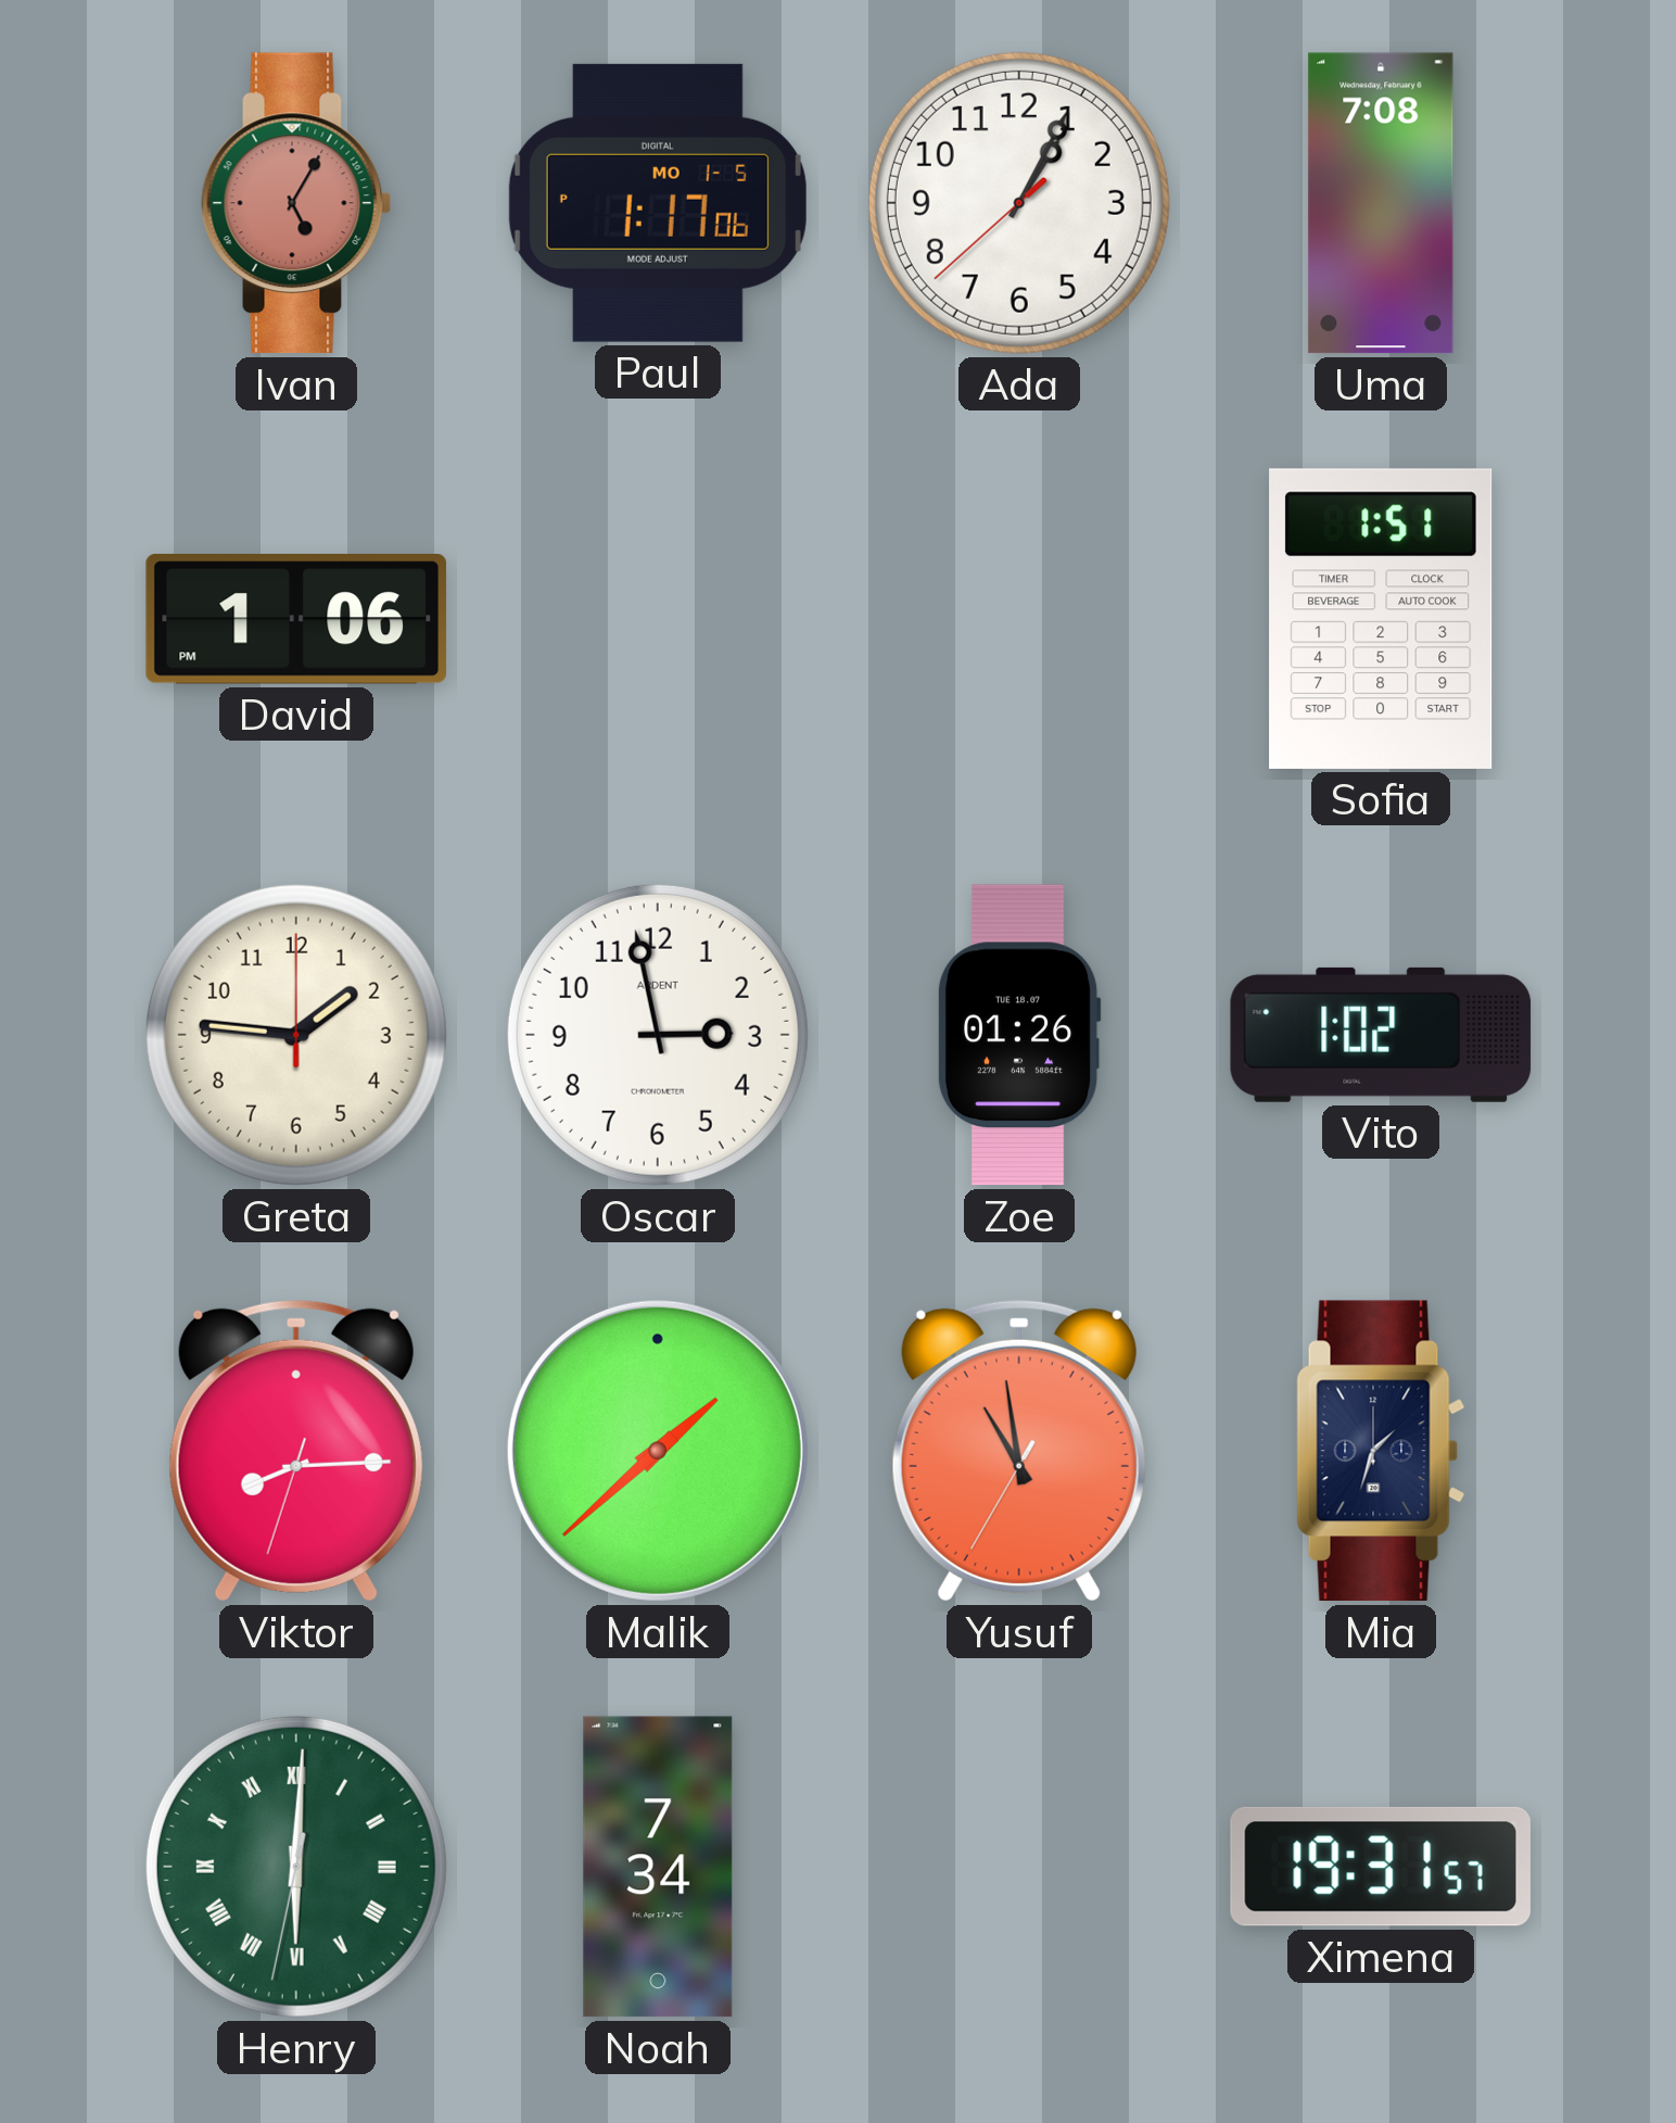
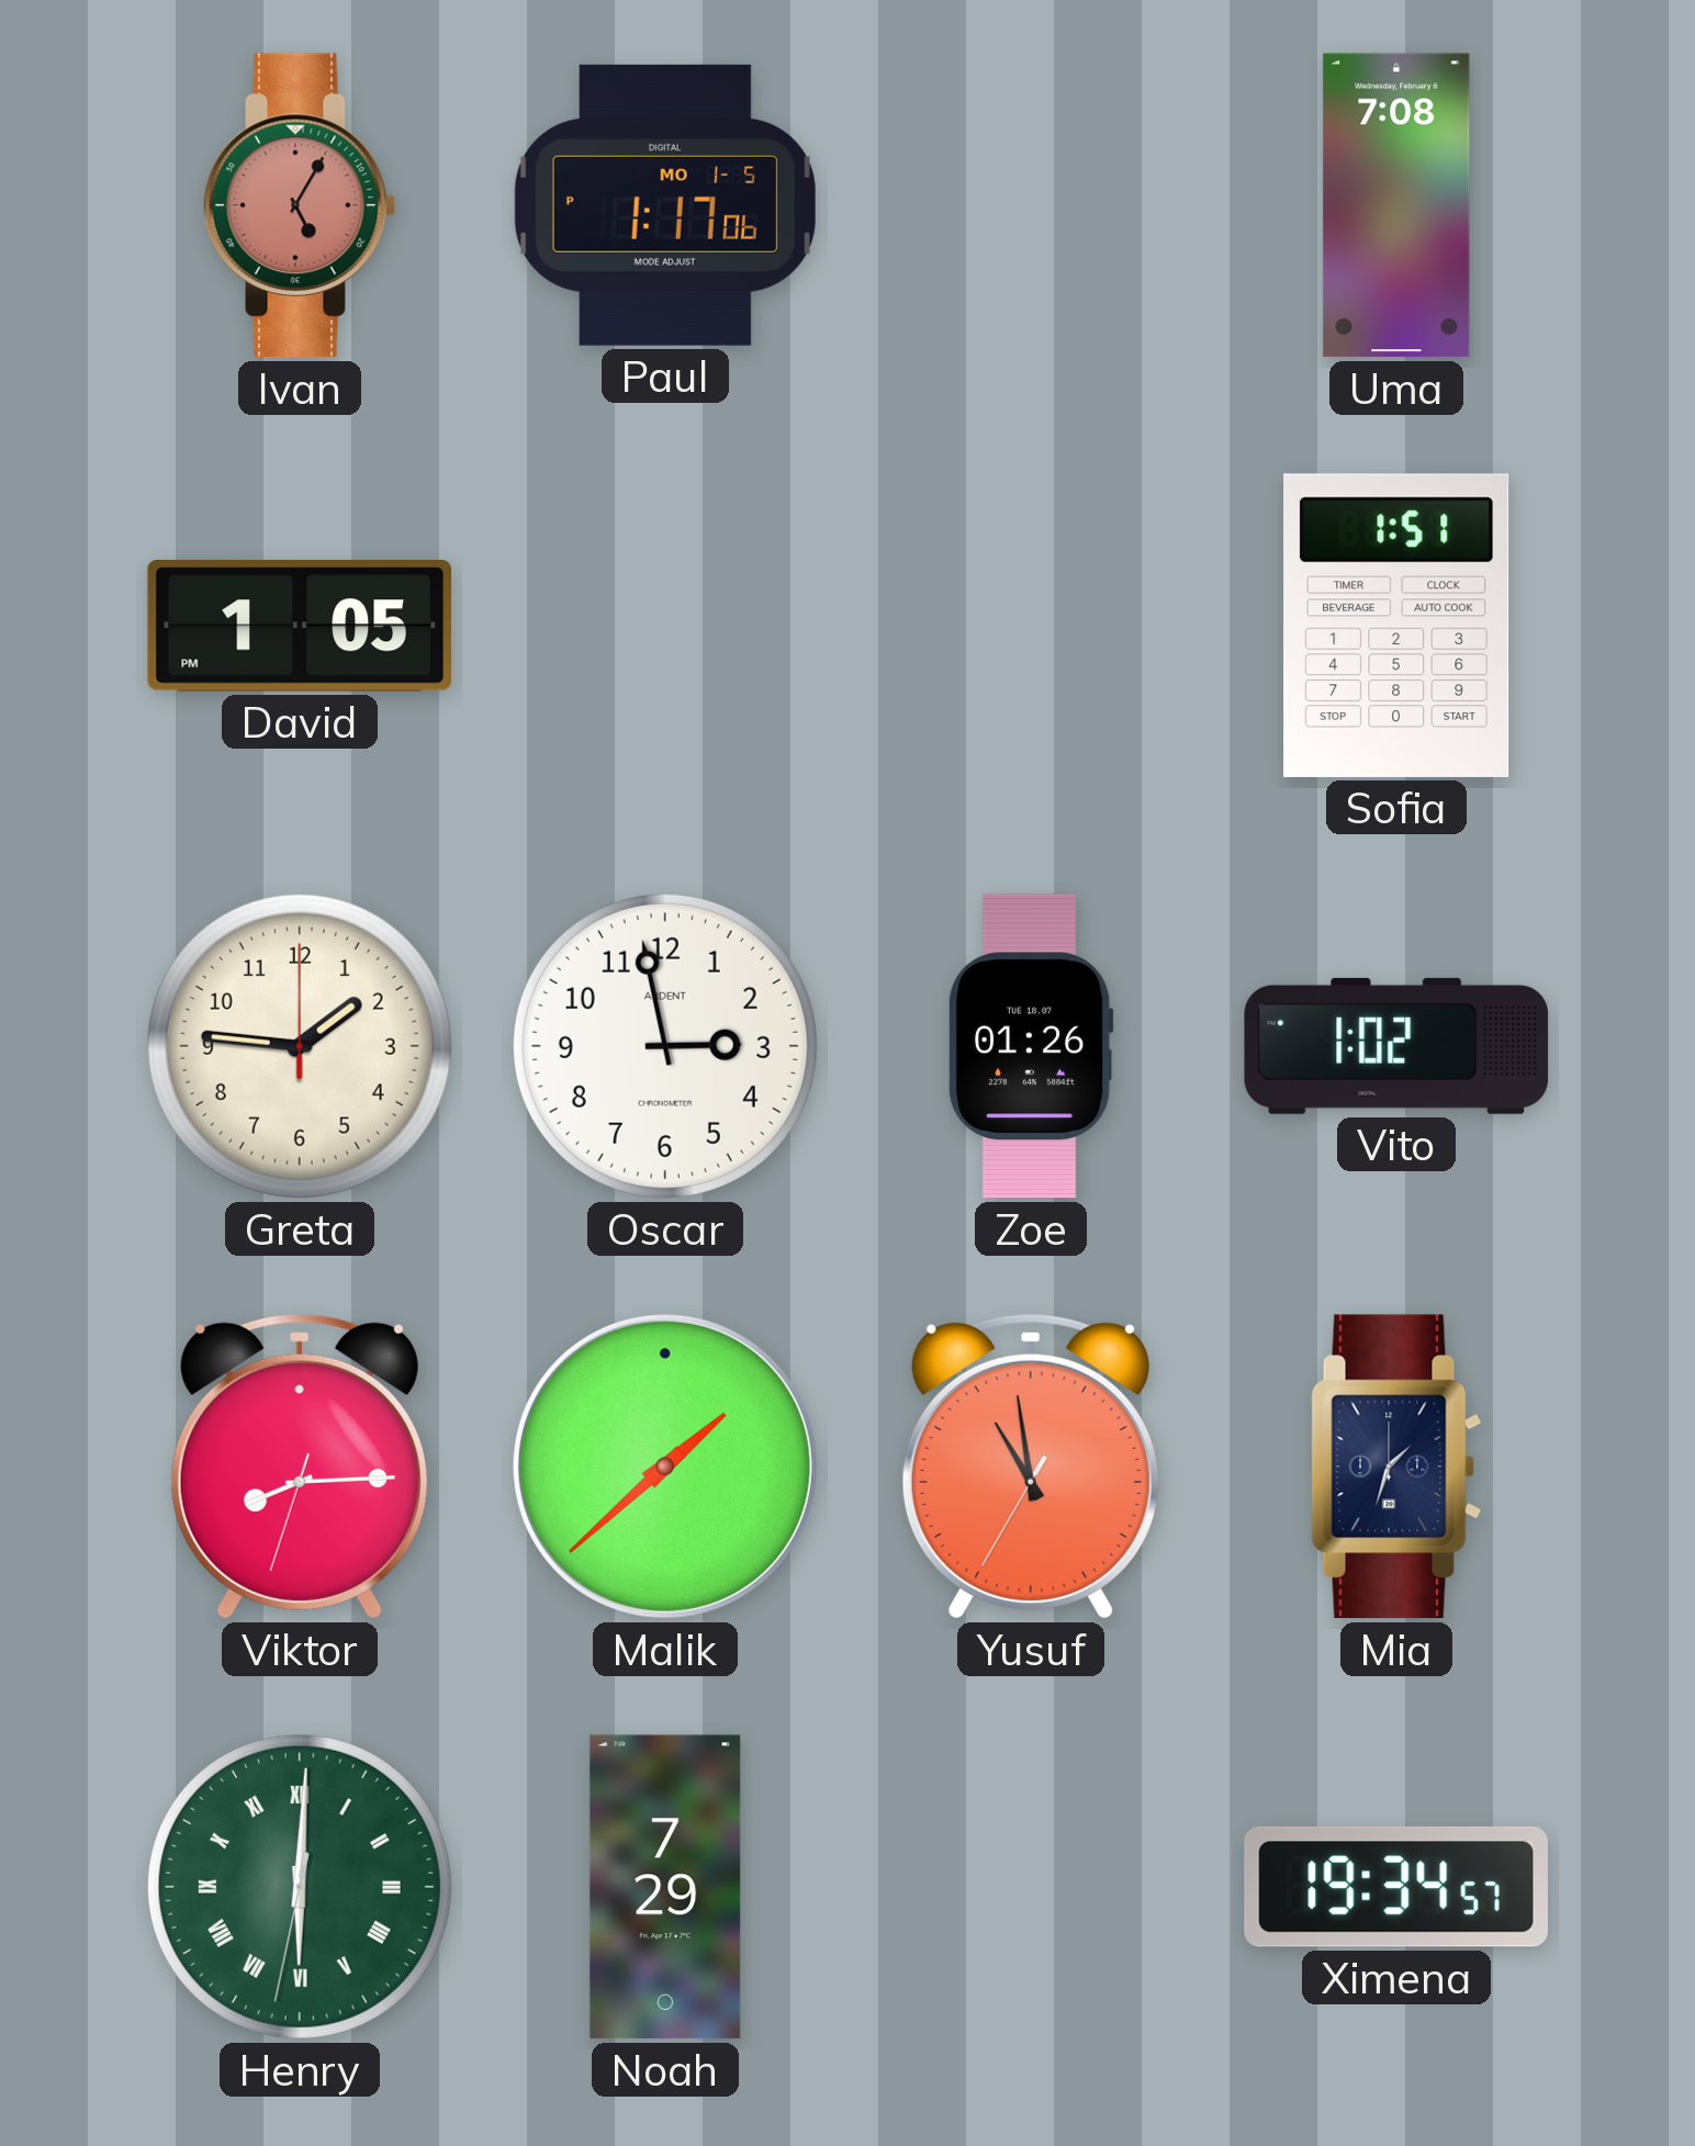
Ada: 1:04 -> none (1019, 203)
David: 1:06 -> 1:05 (300, 627)
Noah: 7:34 -> 7:29 (665, 1887)
Ximena: 19:31 -> 19:34 (1396, 1887)
